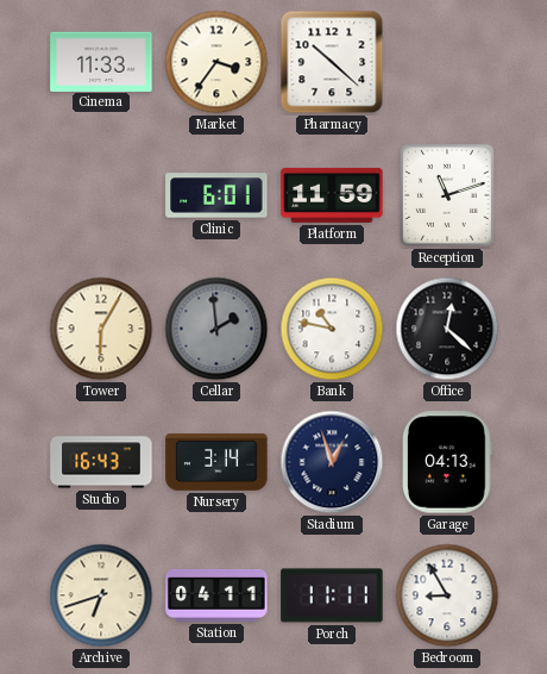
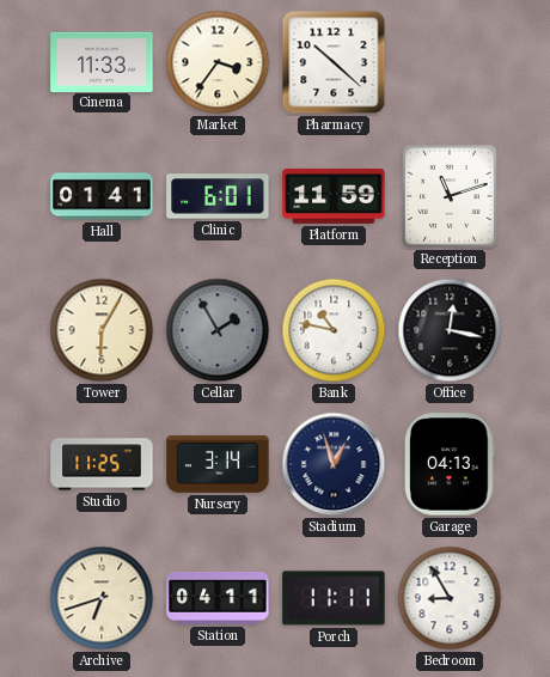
Hall: none -> 01:41 (102, 196)
Cellar: 1:59 -> 1:55 (218, 330)
Office: 12:22 -> 12:17 (450, 330)
Studio: 16:43 -> 11:25 (102, 464)
